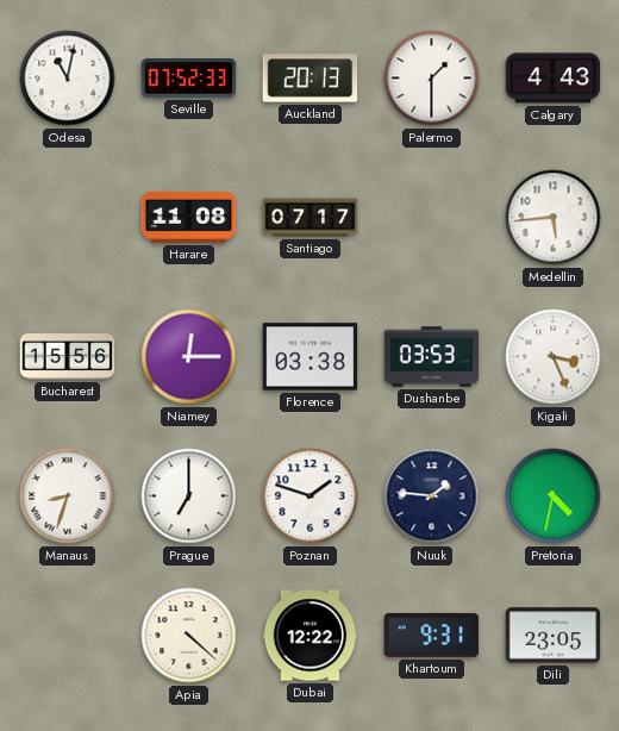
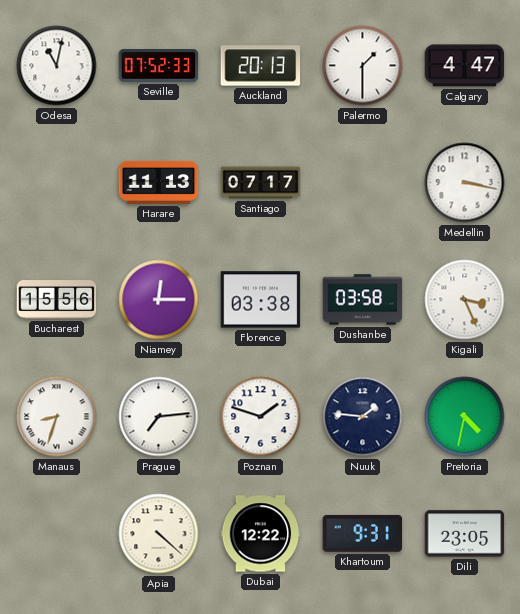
Calgary: 4:43 -> 4:47 (465, 66)
Harare: 11:08 -> 11:13 (159, 182)
Medellin: 5:44 -> 3:17 (465, 183)
Dushanbe: 03:53 -> 03:58 (363, 300)
Prague: 7:00 -> 7:14 (159, 417)
